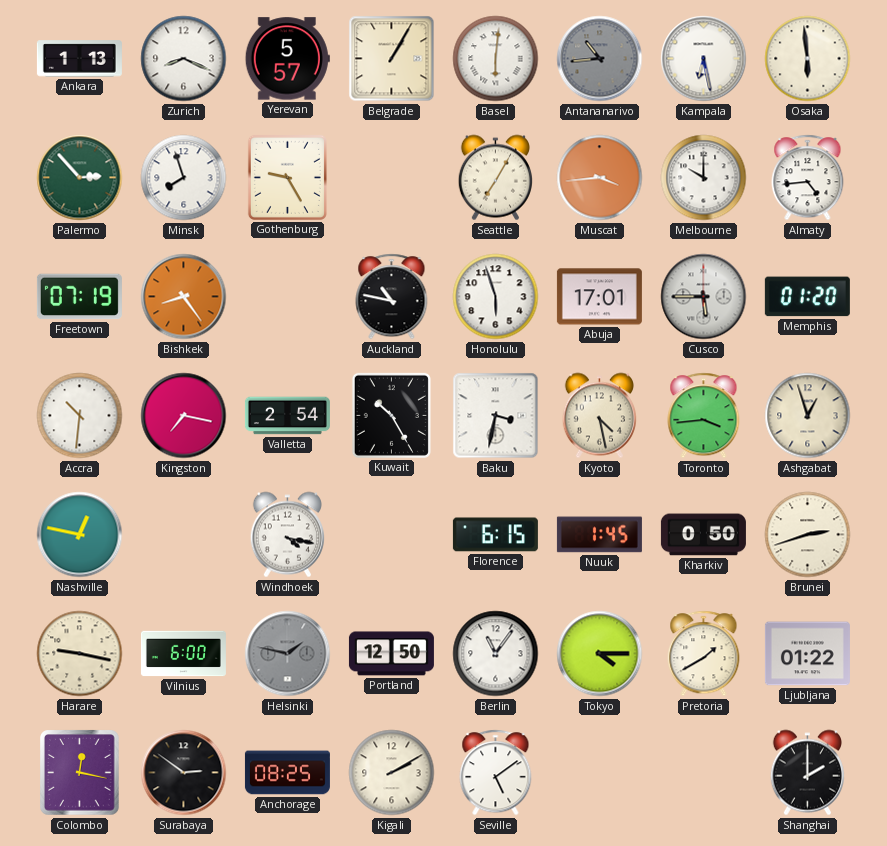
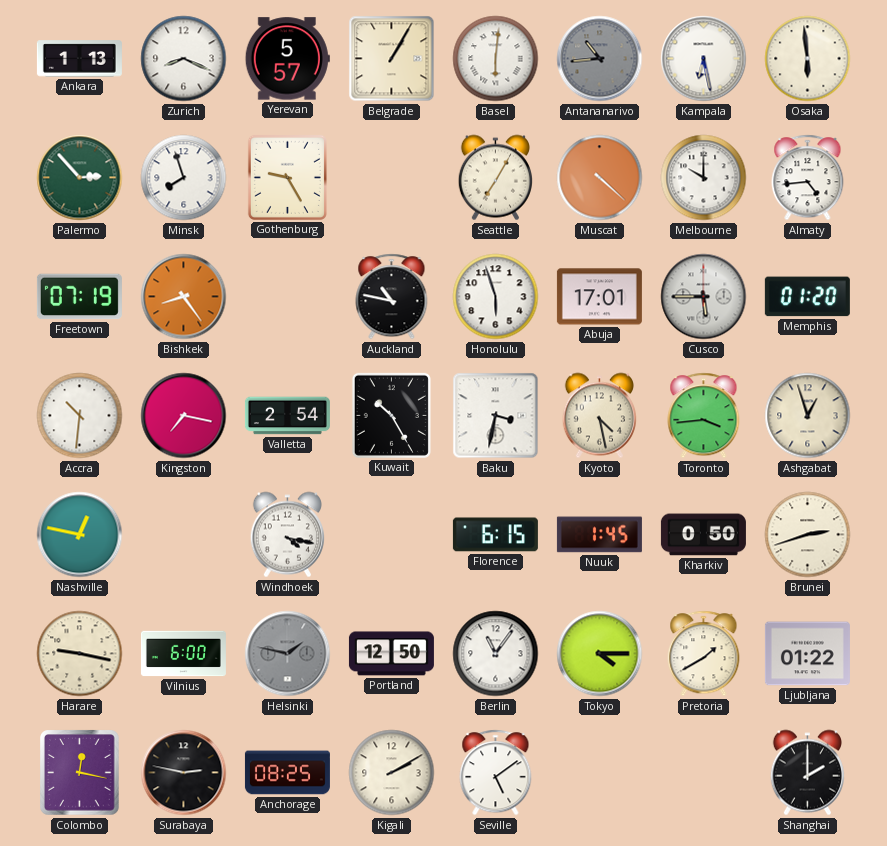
Muscat: 3:44 -> 4:22 (600, 178)
Surabaya: 2:51 -> 2:47 (184, 773)
